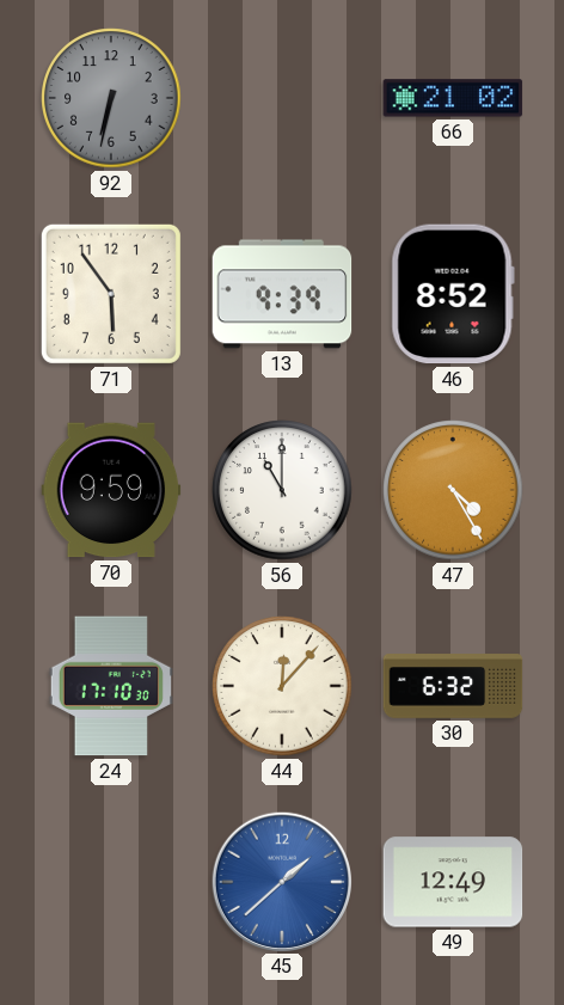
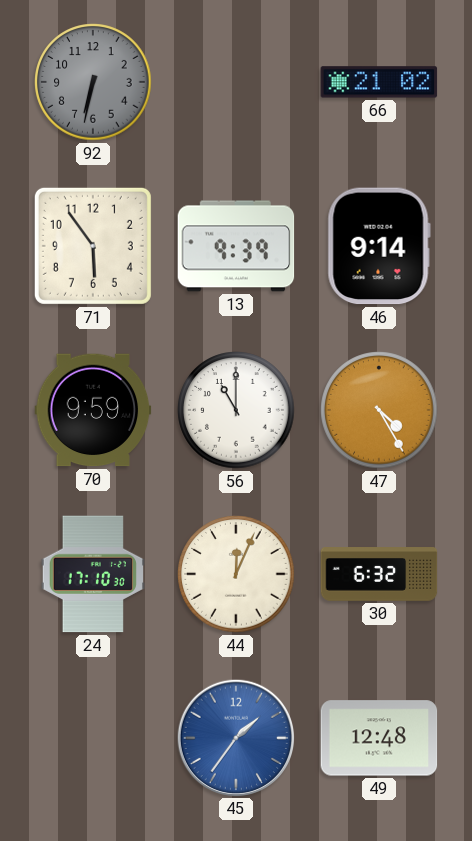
46: 8:52 -> 9:14 (379, 246)
44: 12:07 -> 12:04 (236, 574)
45: 1:38 -> 1:36 (235, 737)
49: 12:49 -> 12:48 (379, 738)
